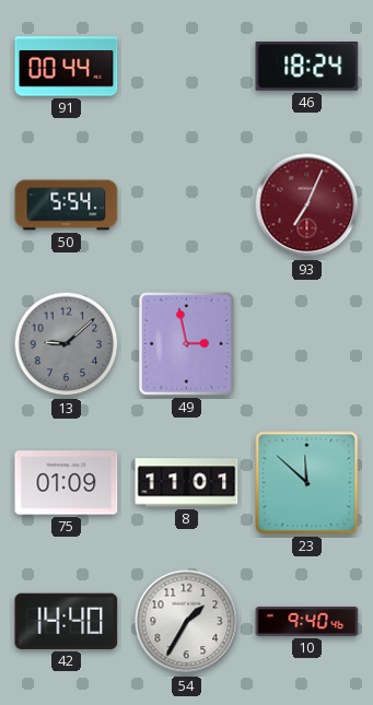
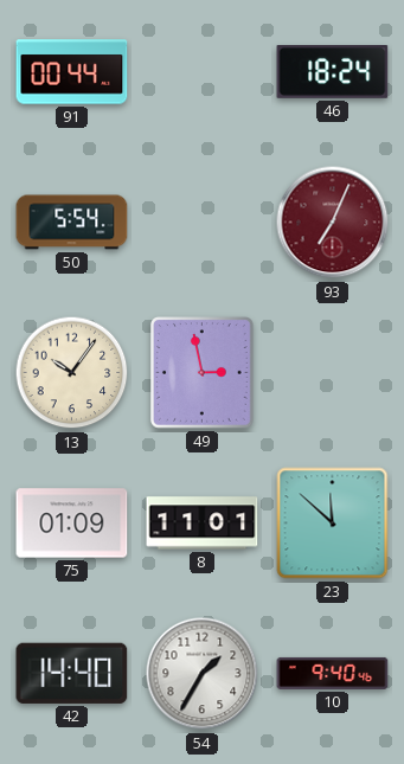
13: 9:08 -> 10:06 (72, 373)
13 dial: grey -> cream (72, 373)
